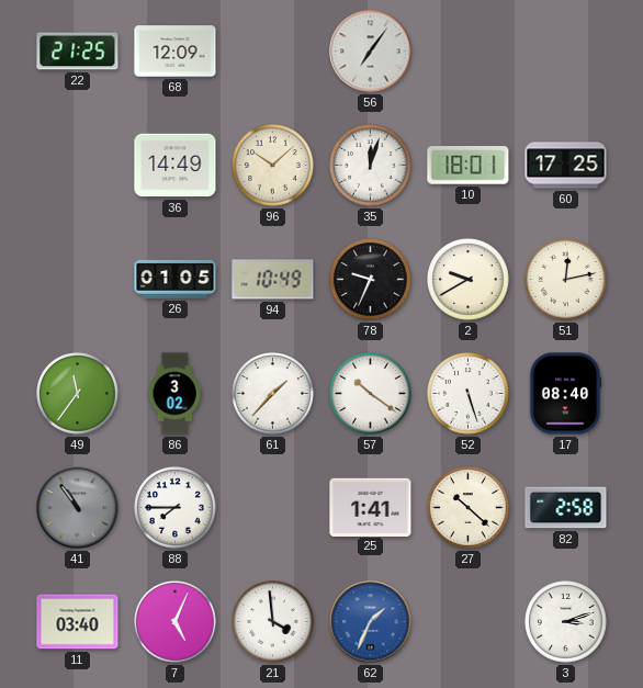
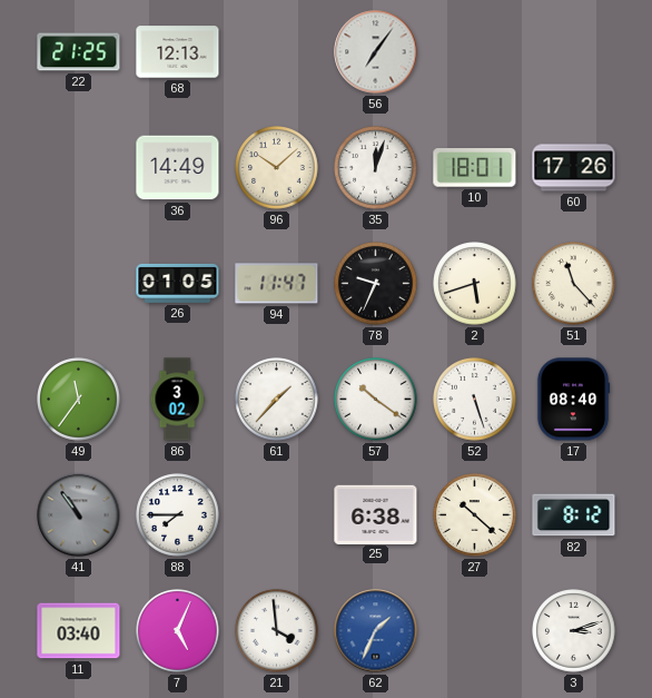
68: 12:09 -> 12:13 (178, 52)
60: 17:25 -> 17:26 (574, 168)
94: 10:49 -> 11:47 (277, 284)
2: 9:40 -> 5:42 (475, 284)
51: 12:13 -> 11:23 (574, 284)
25: 1:41 -> 6:38 (376, 514)
82: 2:58 -> 8:12 (574, 515)
